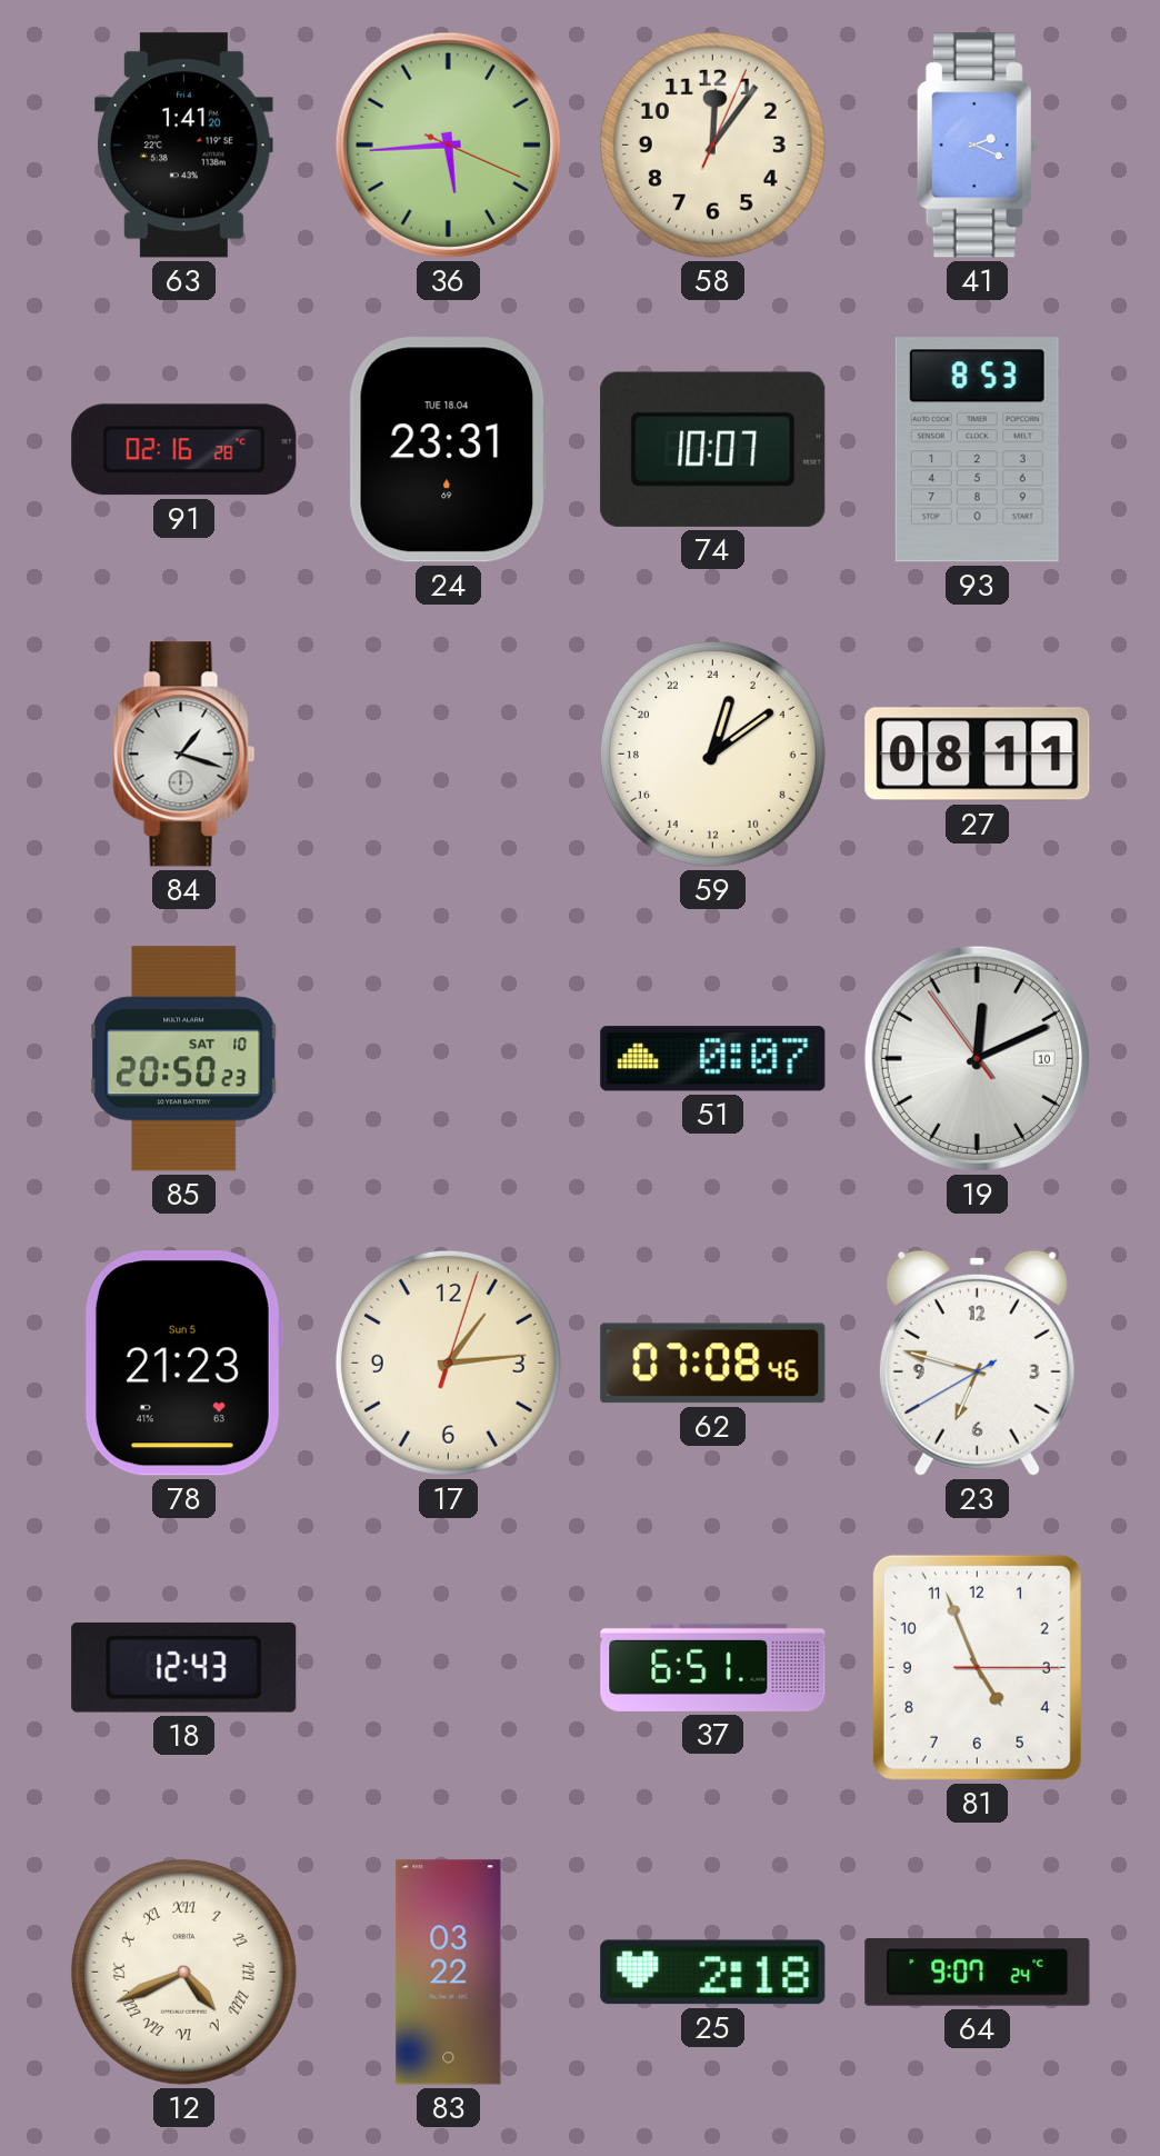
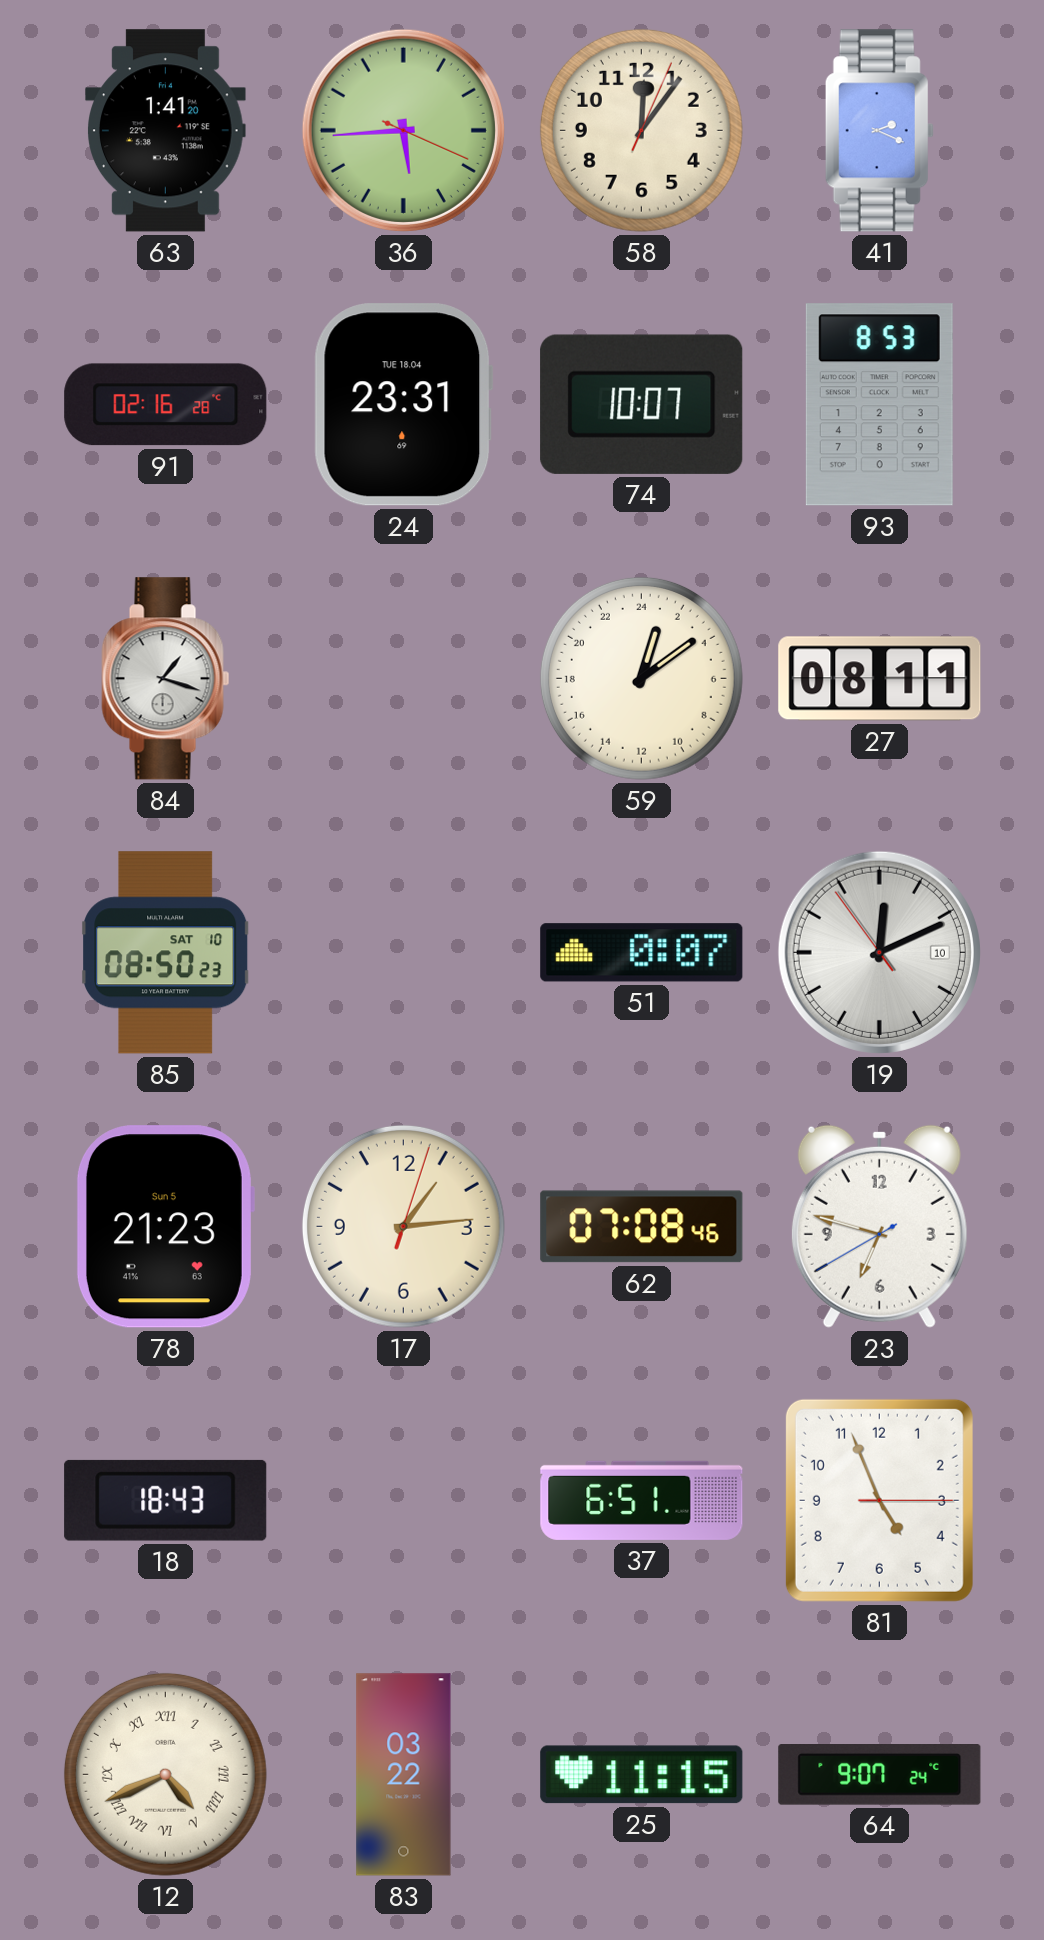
85: 20:50 -> 08:50 (166, 953)
18: 12:43 -> 18:43 (166, 1500)
25: 2:18 -> 11:15 (642, 1775)
